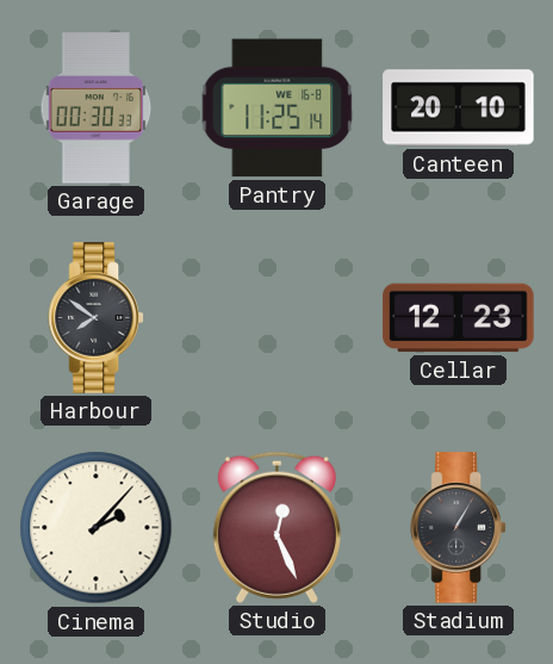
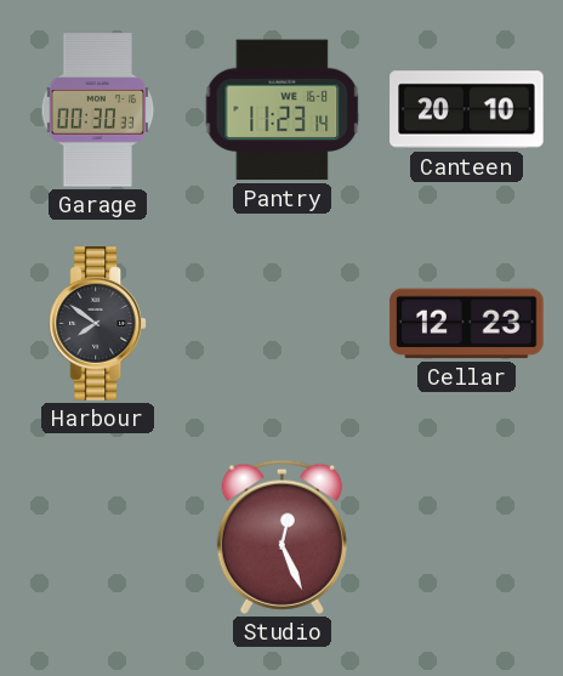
Pantry: 11:25 -> 11:23 (283, 110)
Cinema: 2:07 -> none (97, 528)
Stadium: 1:05 -> none (458, 528)
